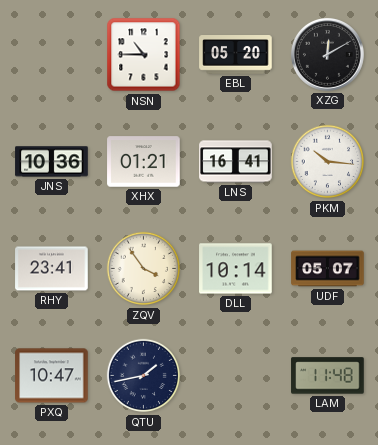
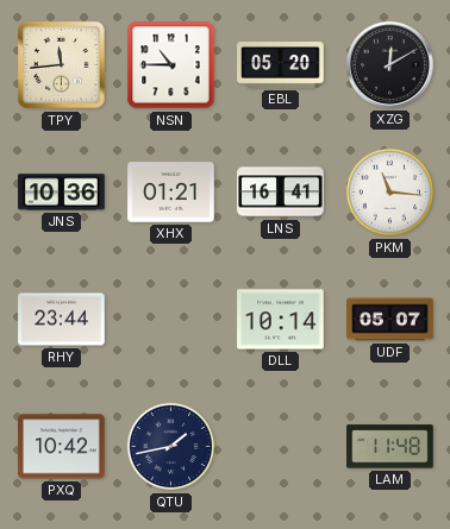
TPY: none -> 11:44 (62, 65)
PKM: 10:16 -> 11:16 (390, 193)
RHY: 23:41 -> 23:44 (62, 320)
ZQV: 3:54 -> none (144, 269)
PXQ: 10:47 -> 10:42 (62, 447)
